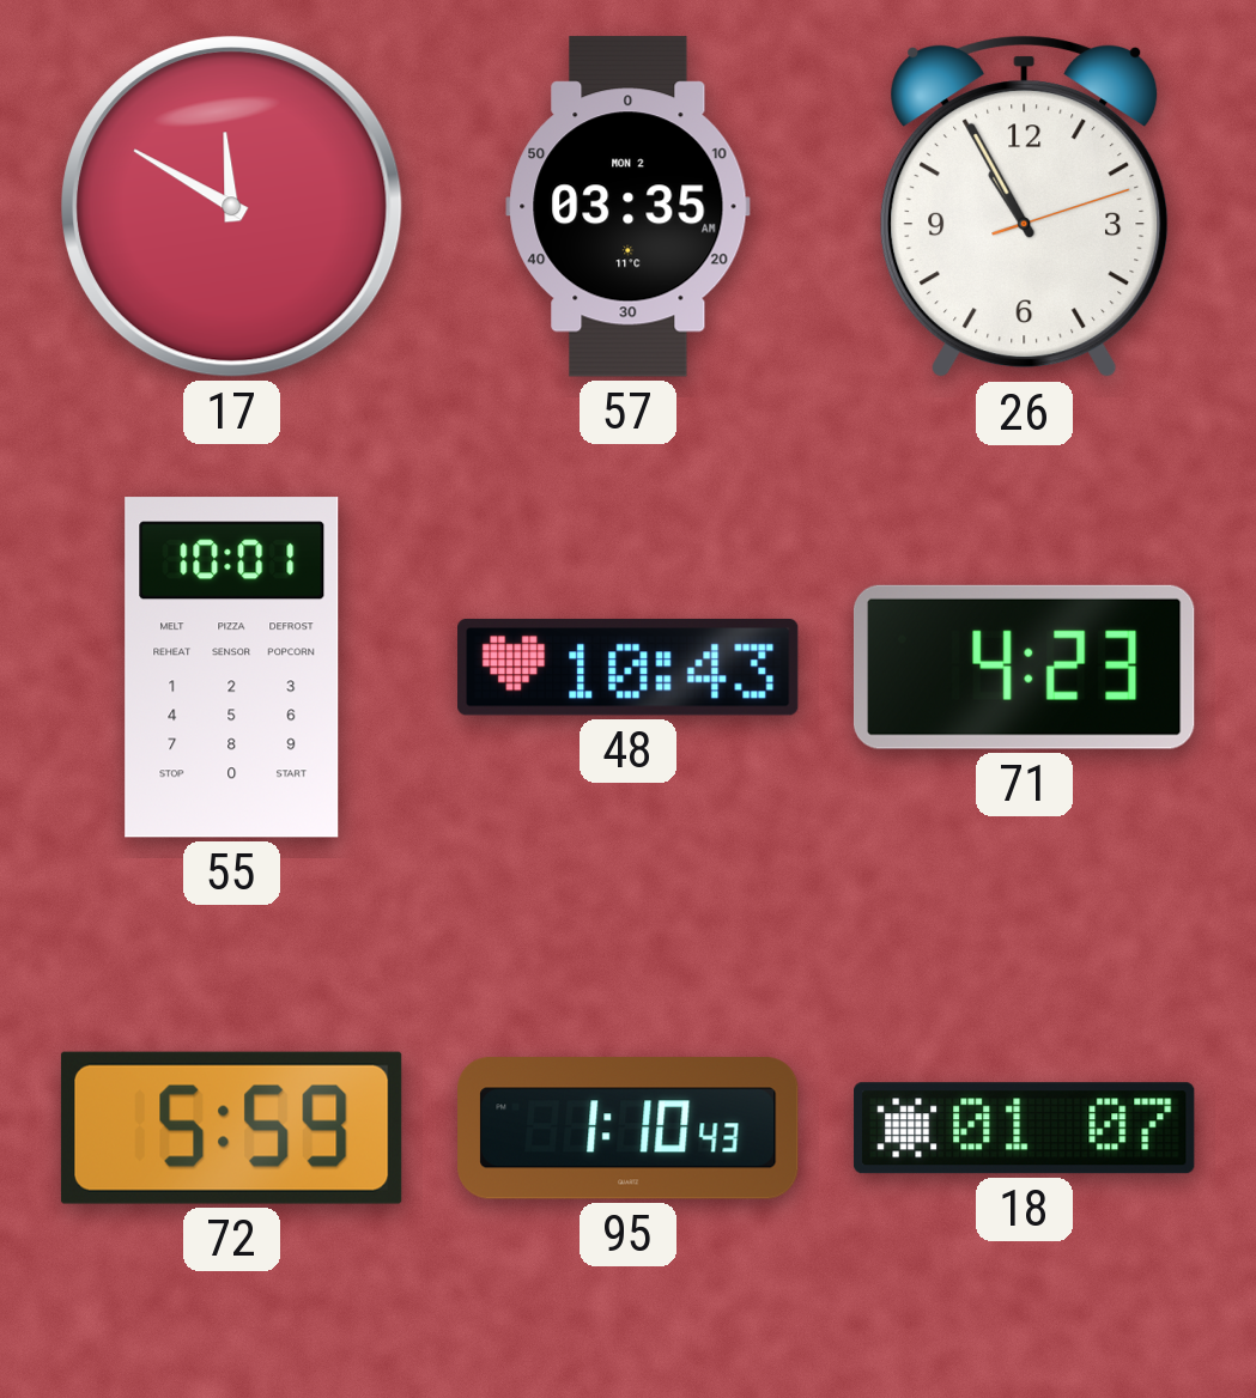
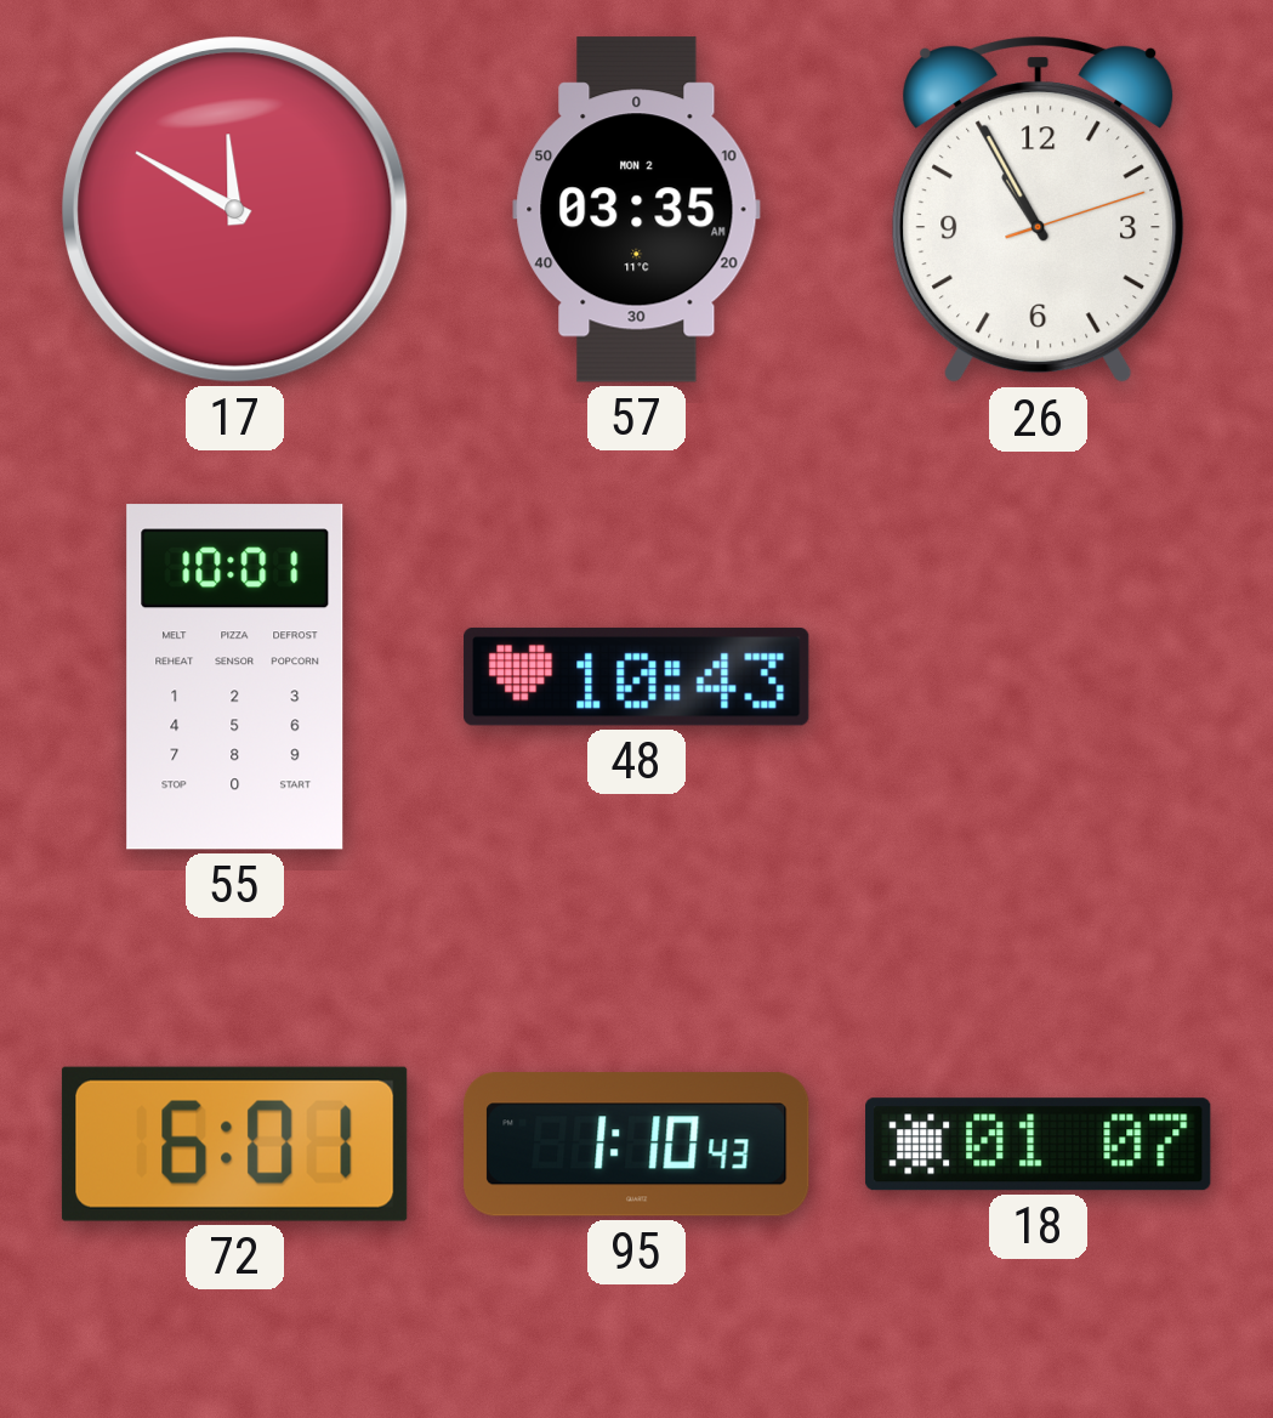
71: 4:23 -> none (1024, 667)
72: 5:59 -> 6:01 (234, 1144)
